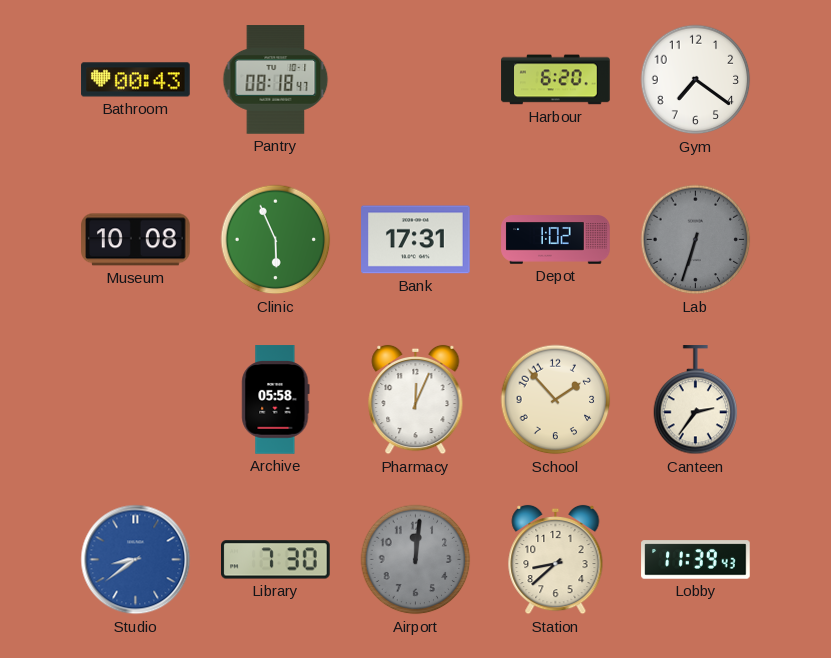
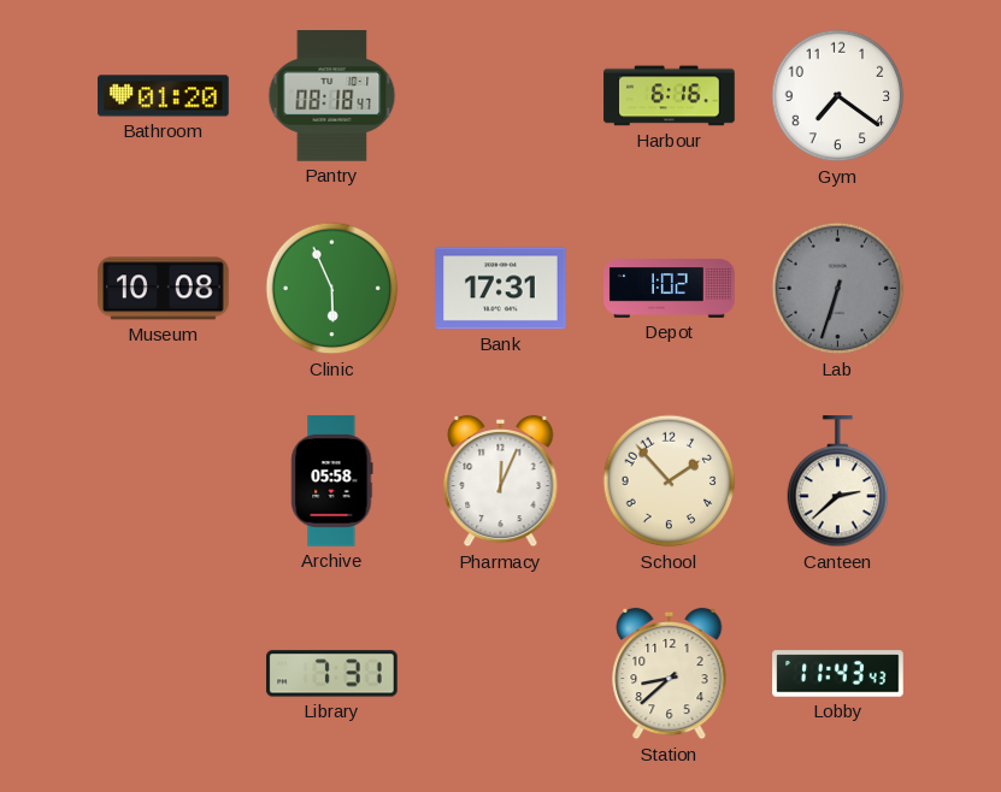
Bathroom: 00:43 -> 01:20 (164, 96)
Harbour: 6:20 -> 6:16 (670, 96)
Canteen: 2:36 -> 2:38 (838, 481)
Studio: 8:39 -> none (136, 560)
Library: 7:30 -> 7:31 (332, 674)
Airport: 12:01 -> none (416, 560)
Lobby: 11:39 -> 11:43 (838, 674)
